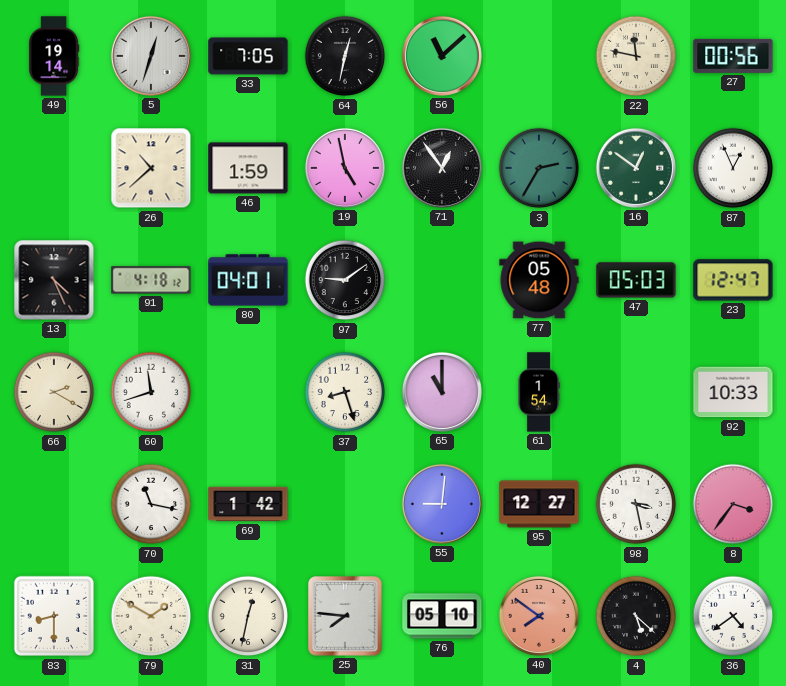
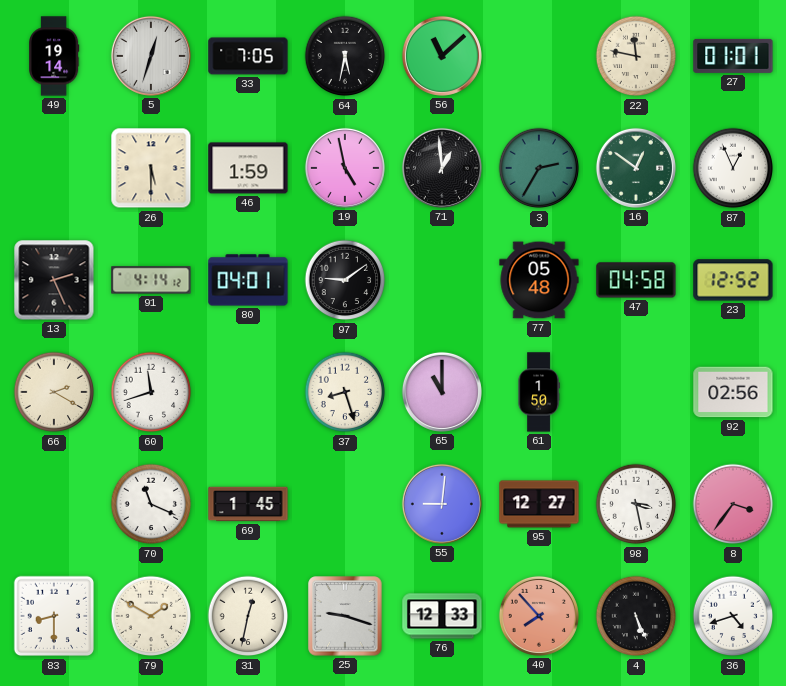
64: 12:32 -> 5:32 (345, 56)
27: 00:56 -> 01:01 (733, 56)
26: 10:38 -> 5:30 (151, 168)
71: 12:54 -> 12:59 (442, 168)
13: 4:26 -> 2:26 (54, 280)
91: 4:18 -> 4:14 (151, 280)
47: 05:03 -> 04:58 (636, 280)
23: 12:47 -> 12:52 (733, 280)
61: 1:54 -> 1:50 (539, 392)
92: 10:33 -> 02:56 (733, 392)
70: 11:17 -> 11:19 (151, 504)
69: 1:42 -> 1:45 (248, 504)
25: 7:46 -> 9:18 (345, 616)
76: 05:10 -> 12:33 (442, 616)
40: 7:51 -> 7:53 (539, 616)
4: 5:22 -> 5:26 (636, 616)
36: 4:39 -> 4:42 (733, 616)
